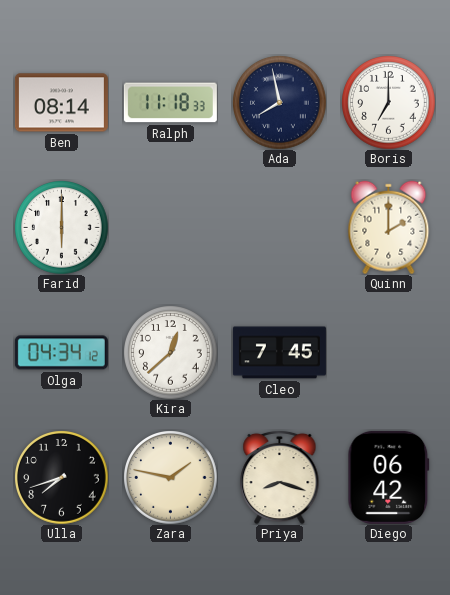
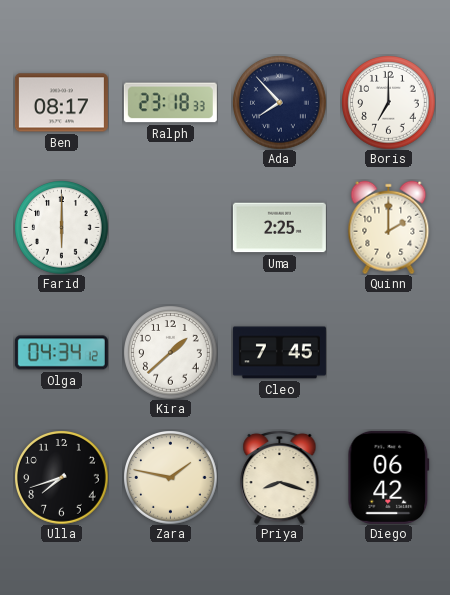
Ben: 08:14 -> 08:17 (61, 103)
Ralph: 11:18 -> 23:18 (170, 103)
Ada: 7:58 -> 7:53 (279, 102)
Uma: none -> 2:25 (279, 228)
Kira: 12:38 -> 1:38 (170, 352)
